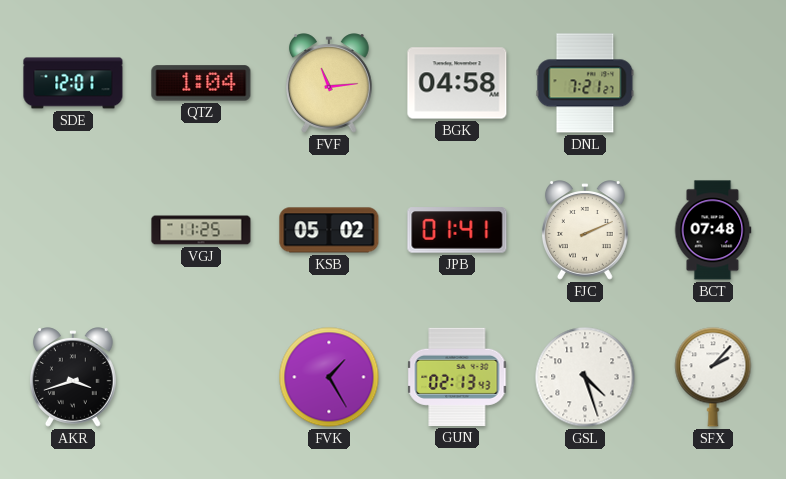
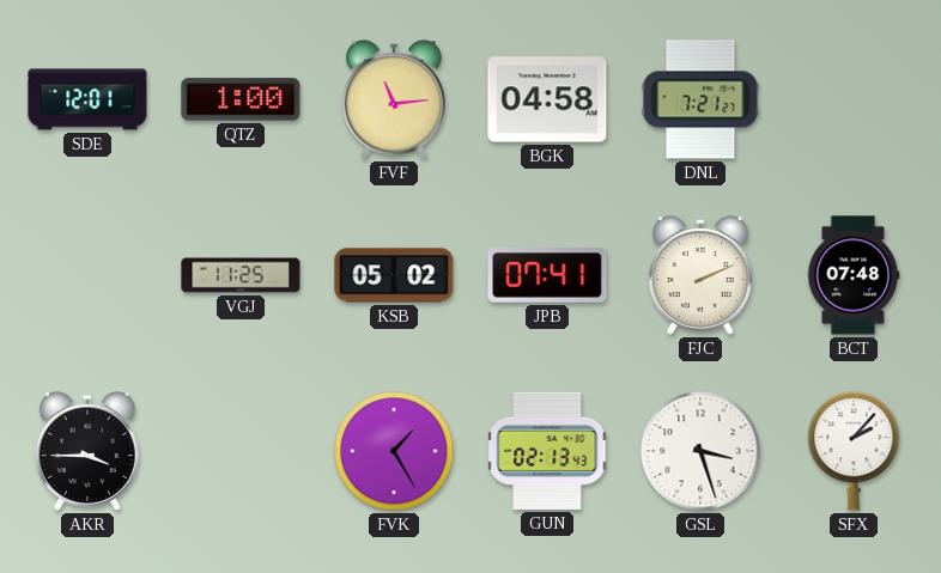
QTZ: 1:04 -> 1:00 (241, 99)
JPB: 01:41 -> 07:41 (547, 275)
AKR: 3:42 -> 3:45 (87, 451)
GSL: 4:27 -> 3:27 (700, 451)
